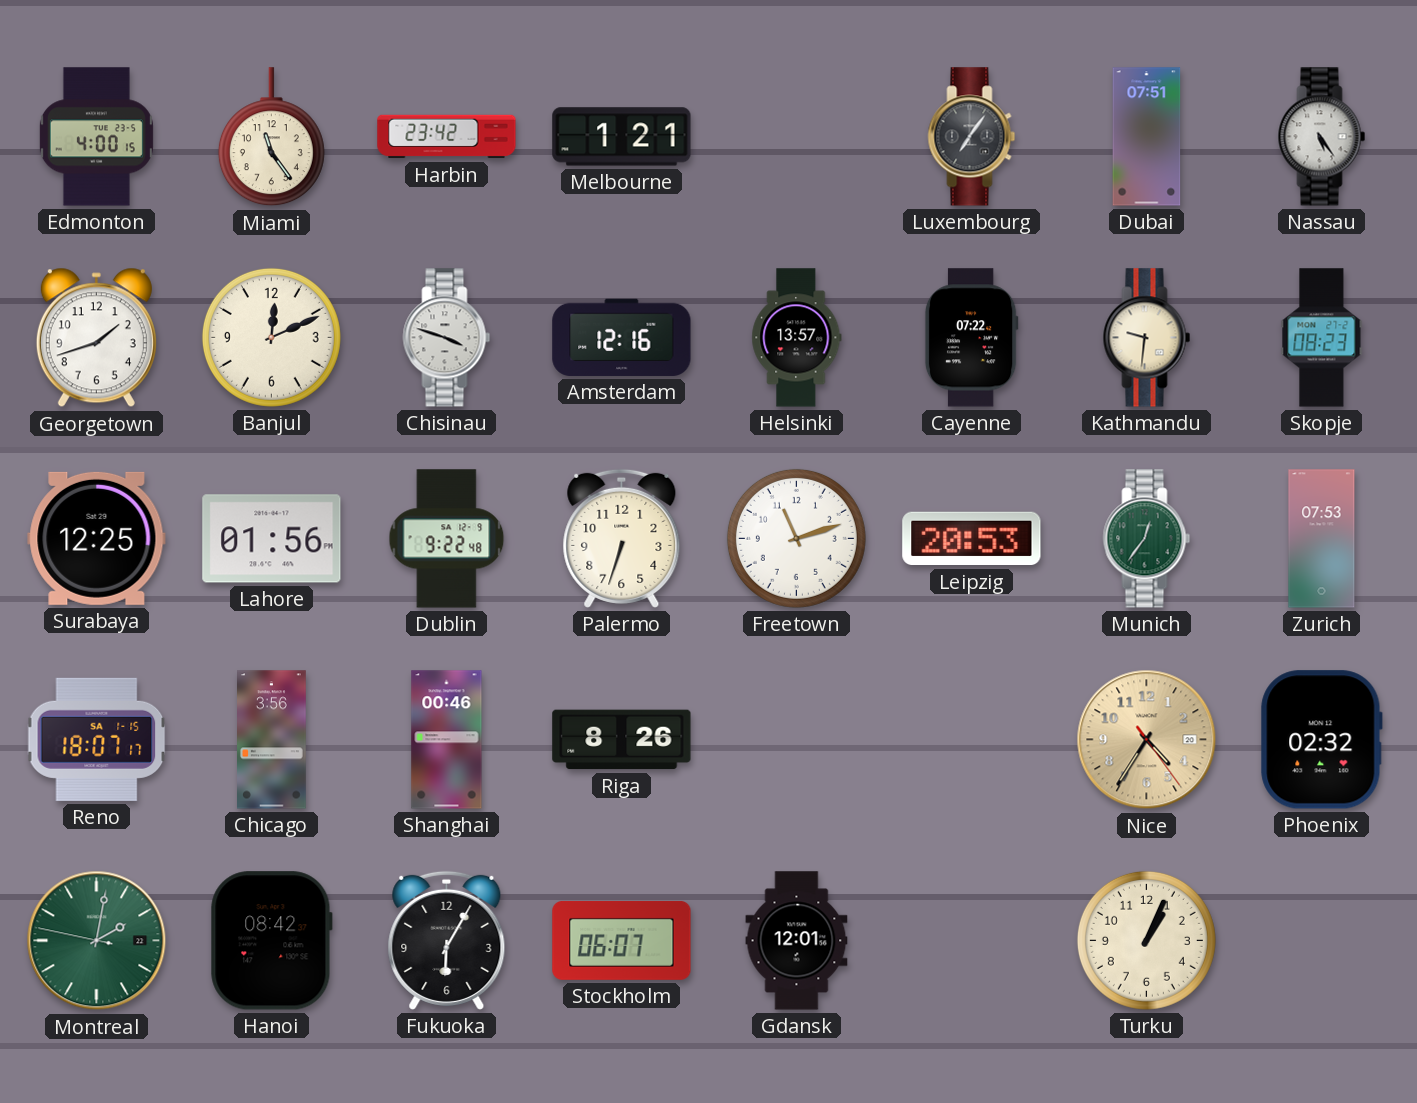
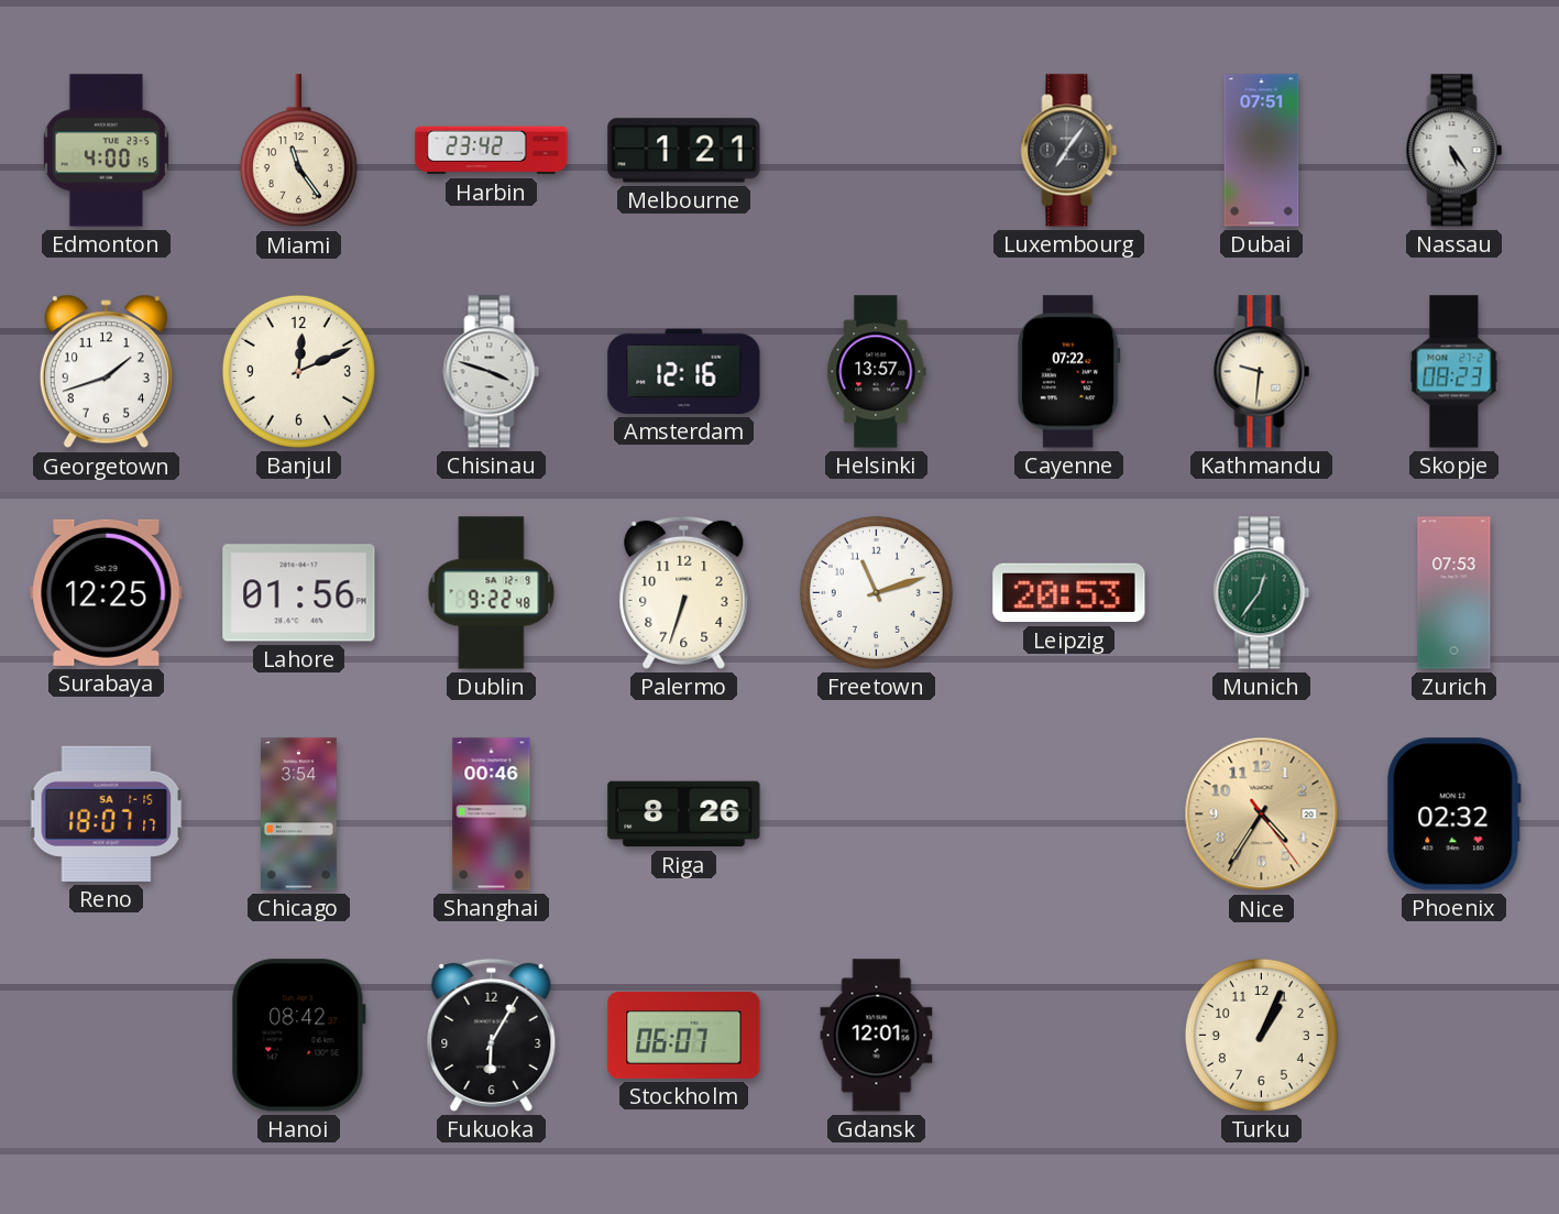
Chicago: 3:56 -> 3:54 (299, 814)
Montreal: 2:01 -> none (97, 941)
